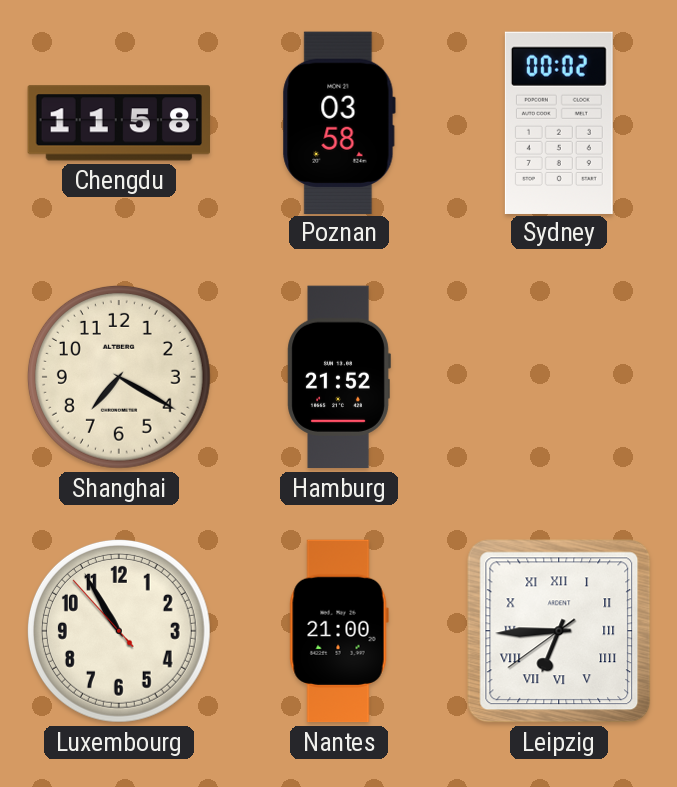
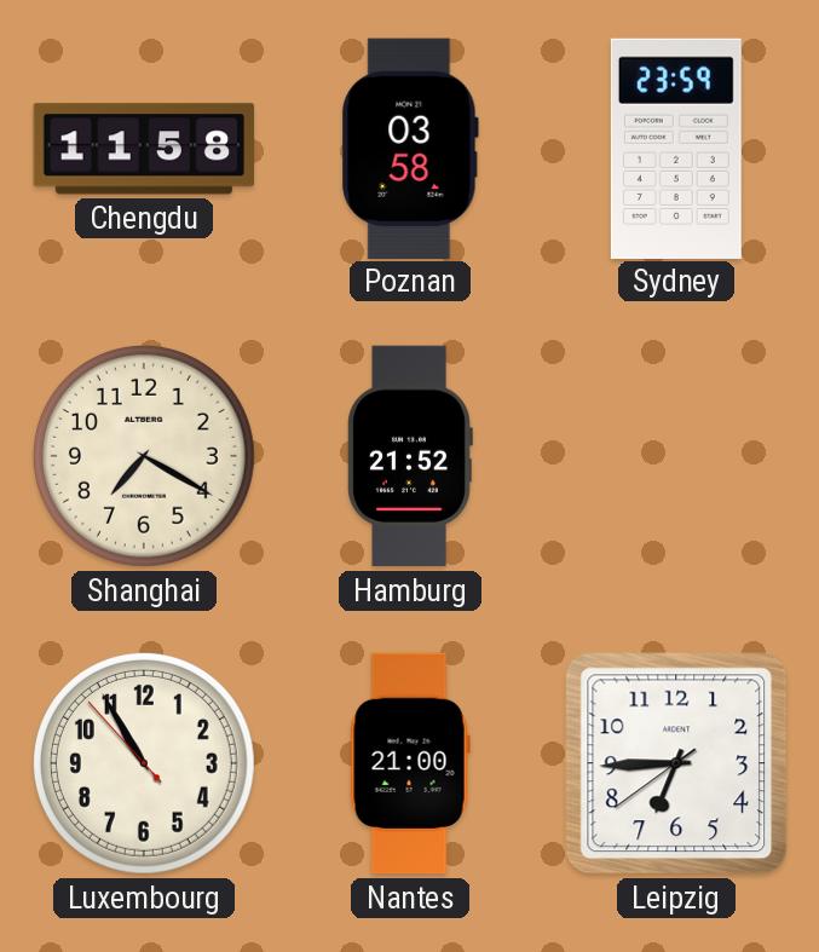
Sydney: 00:02 -> 23:59 (676, 148)
Leipzig numerals: Roman -> Arabic (676, 763)
